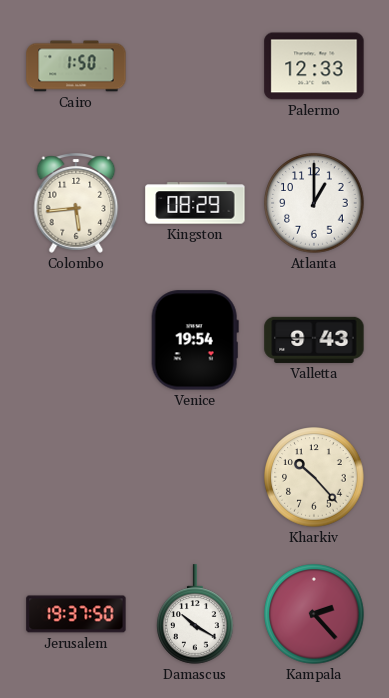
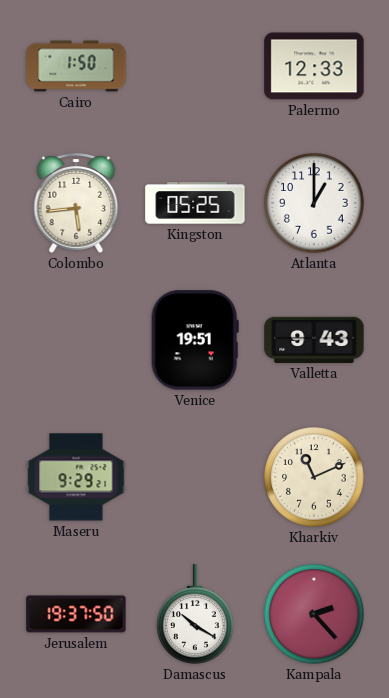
Kingston: 08:29 -> 05:25 (195, 203)
Venice: 19:54 -> 19:51 (195, 340)
Maseru: none -> 9:29 (76, 477)
Kharkiv: 10:23 -> 11:11 (314, 477)
